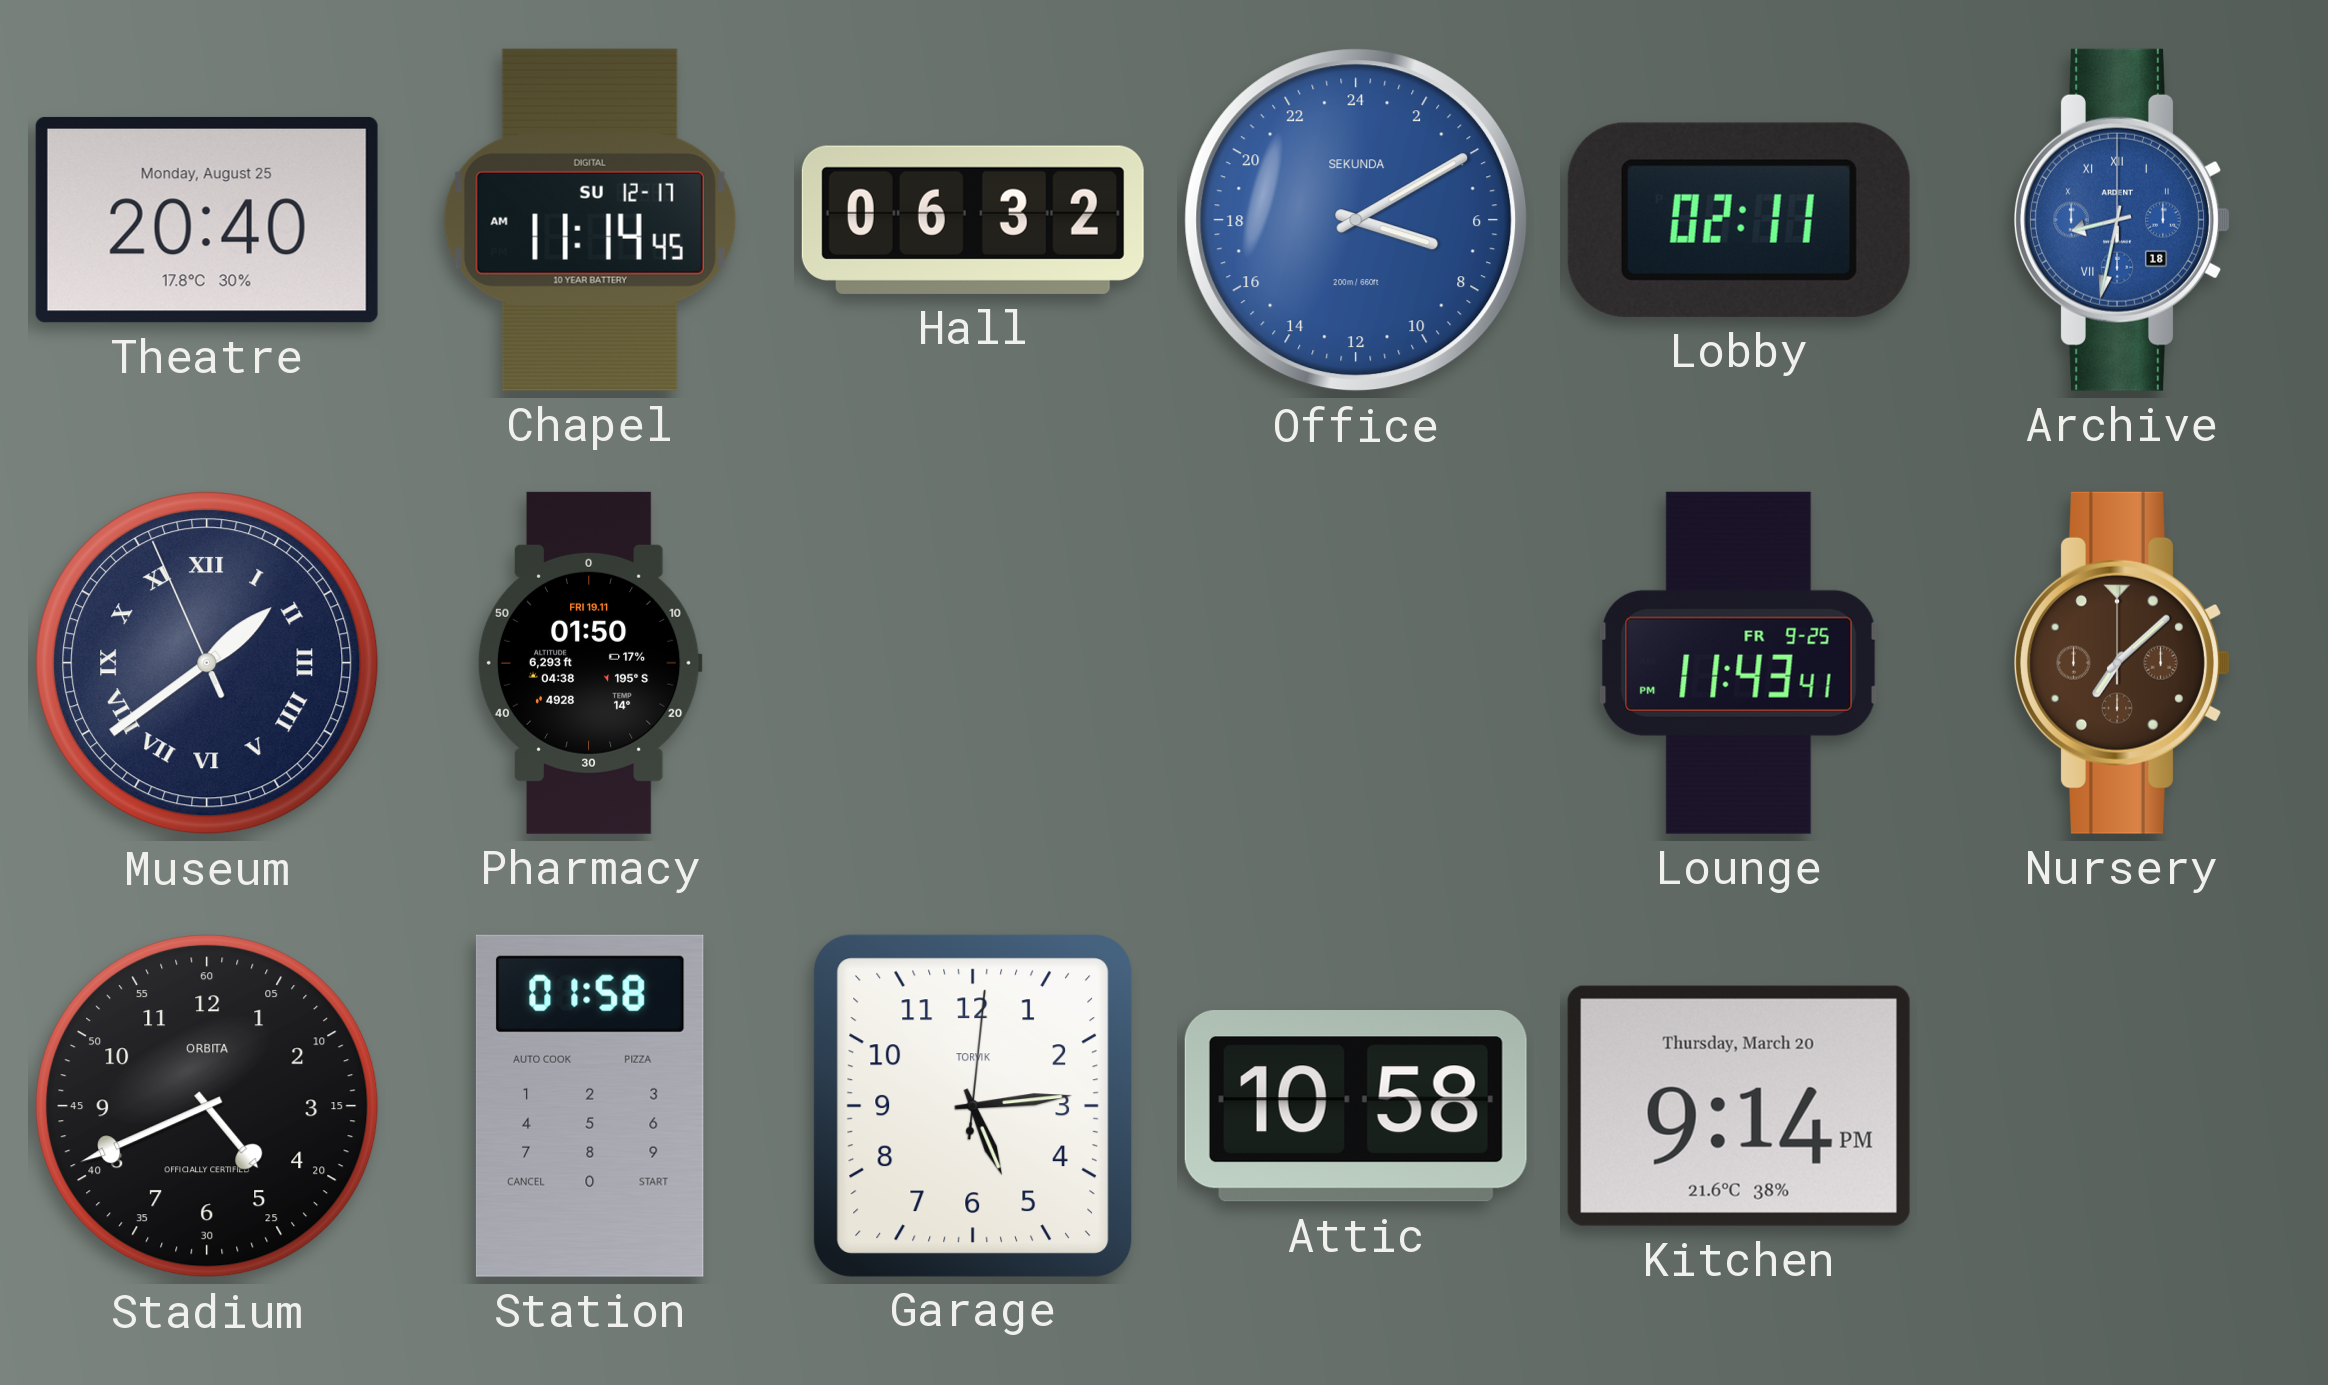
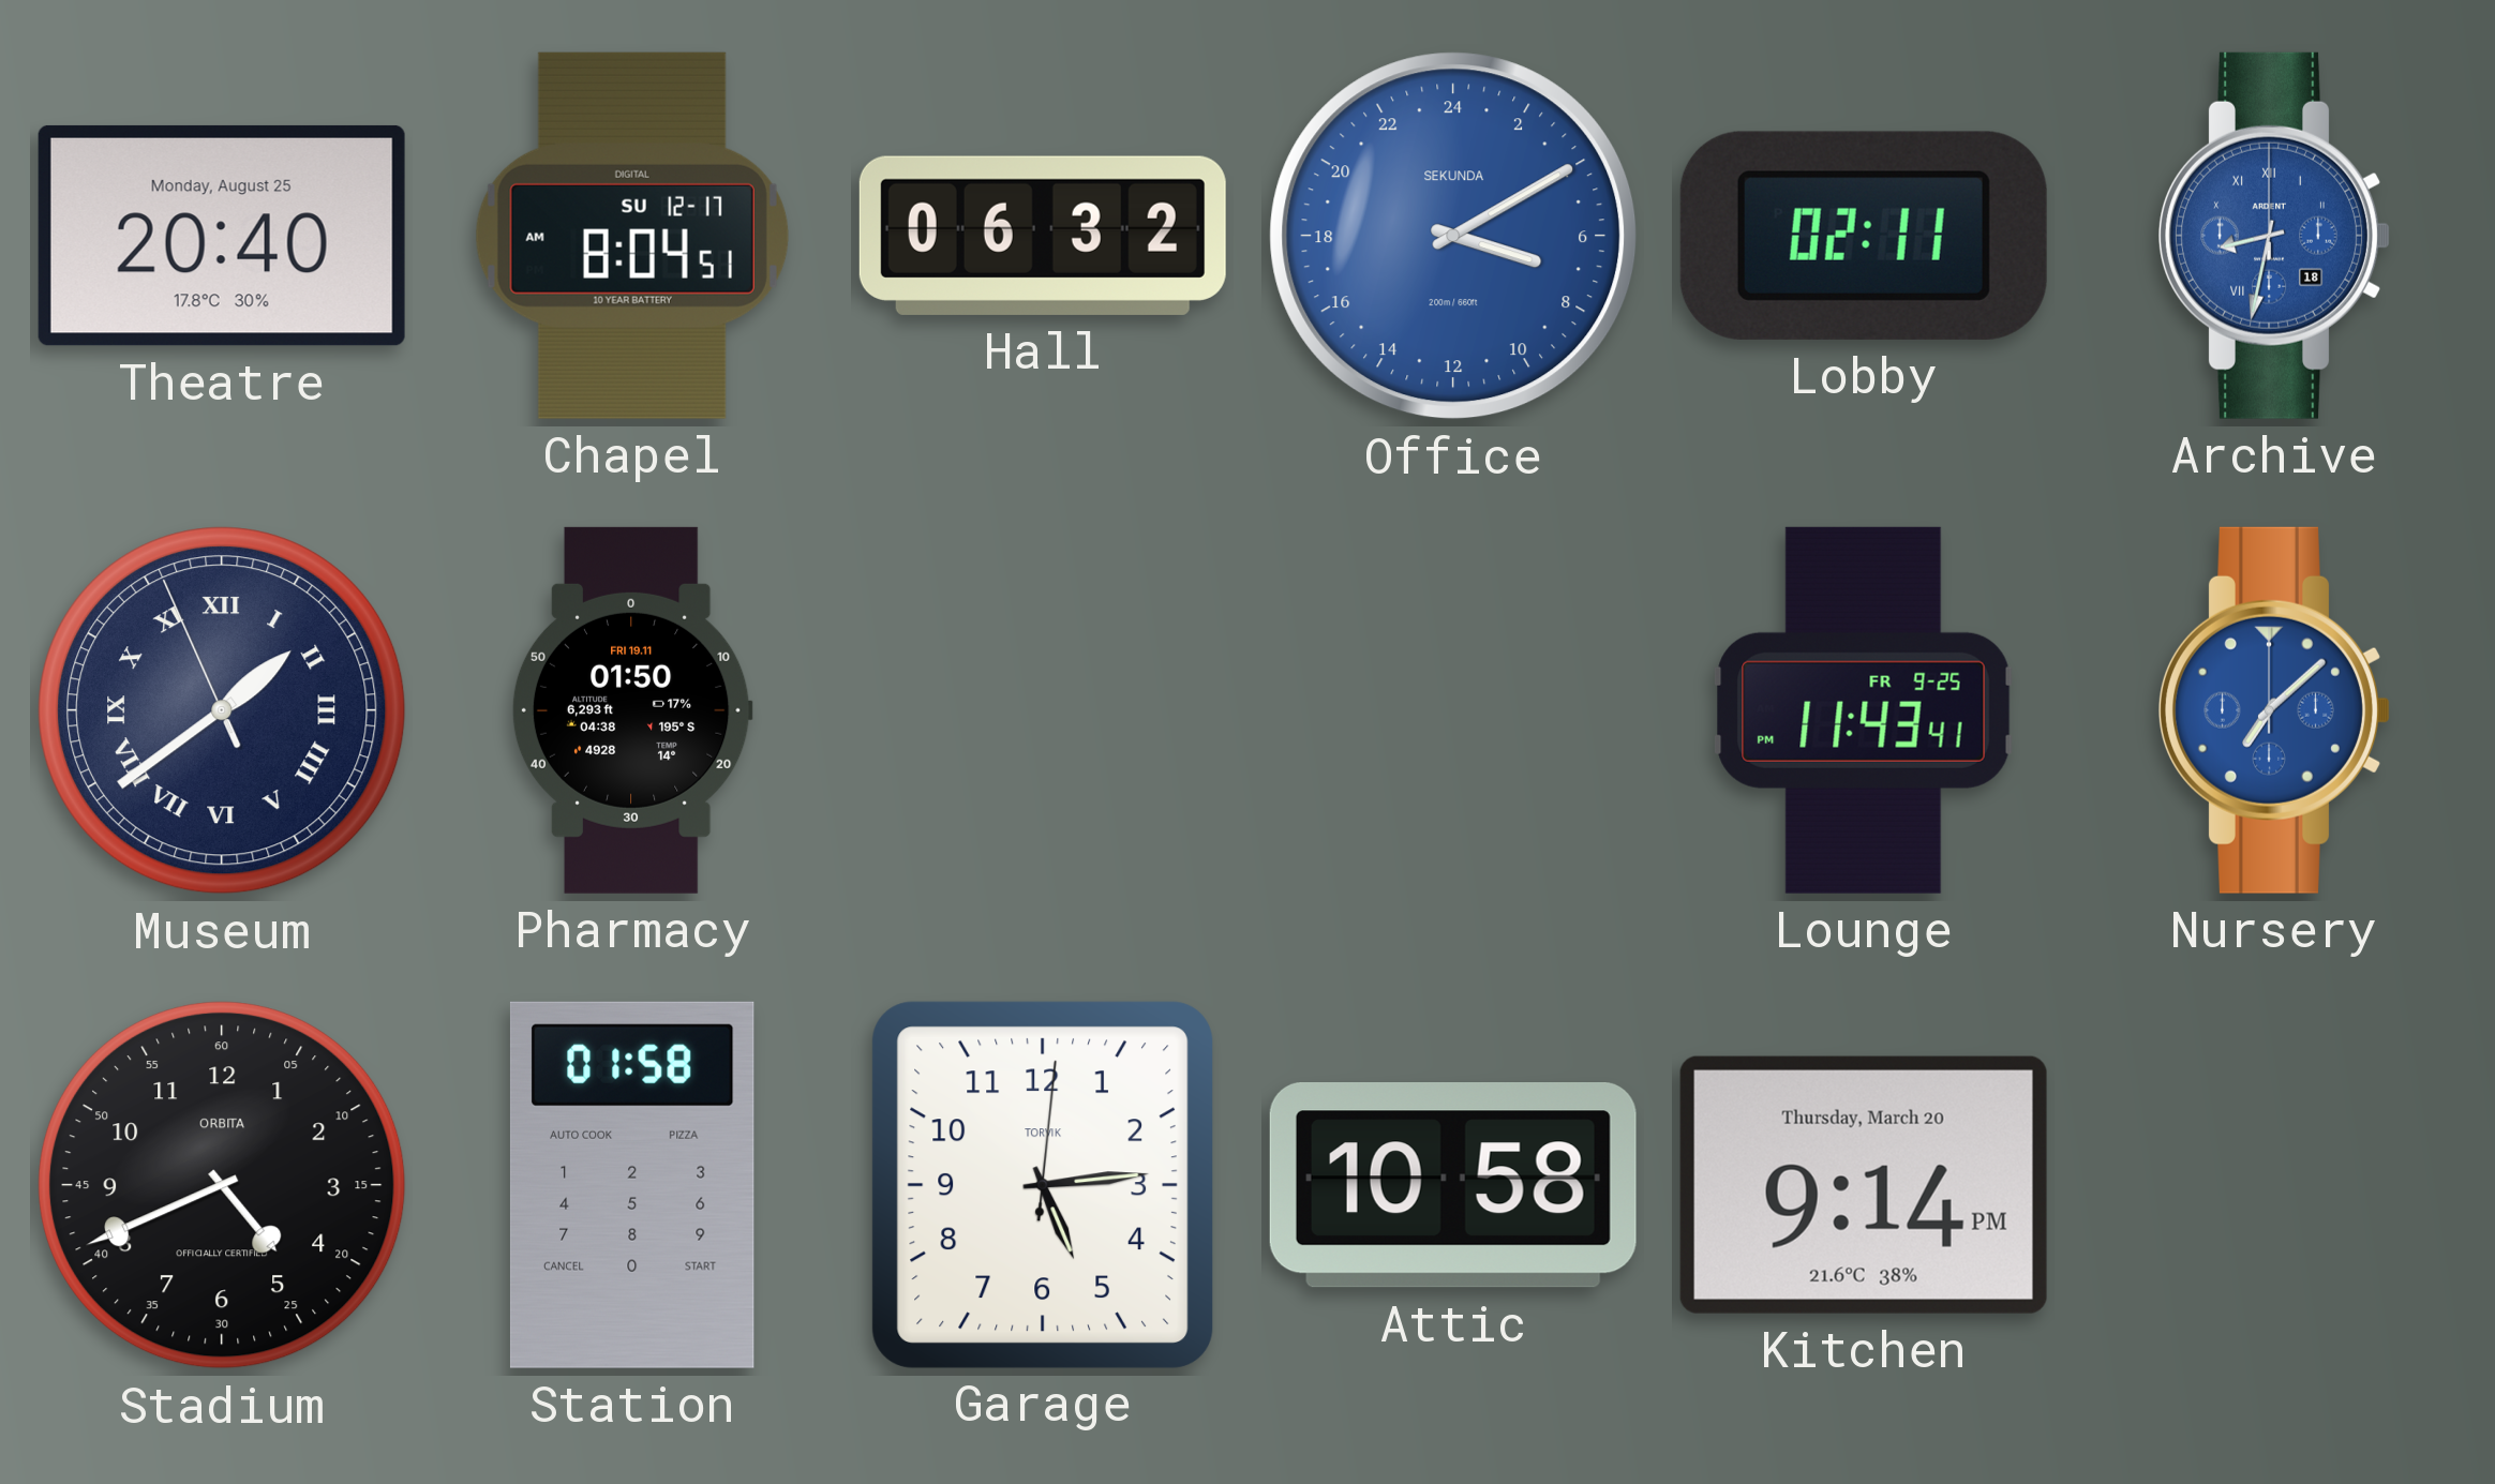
Chapel: 11:14 -> 8:04 (632, 236)
Nursery dial: brown -> blue (2274, 710)
